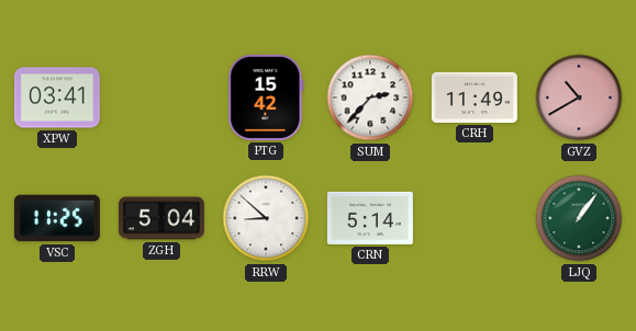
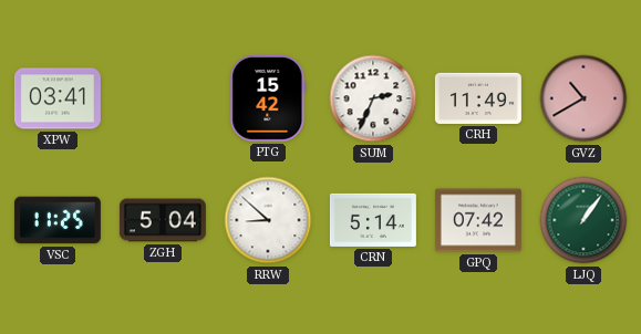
SUM: 2:37 -> 2:34 (373, 98)
GPQ: none -> 07:42 (478, 220)
